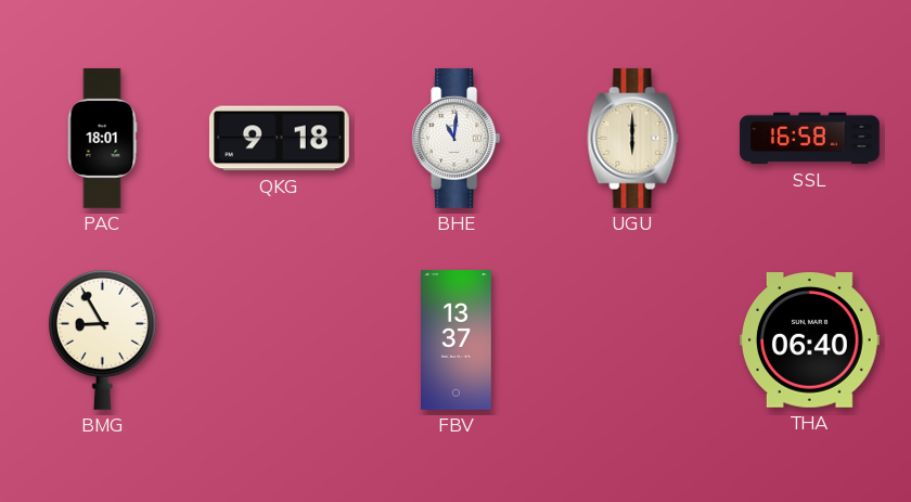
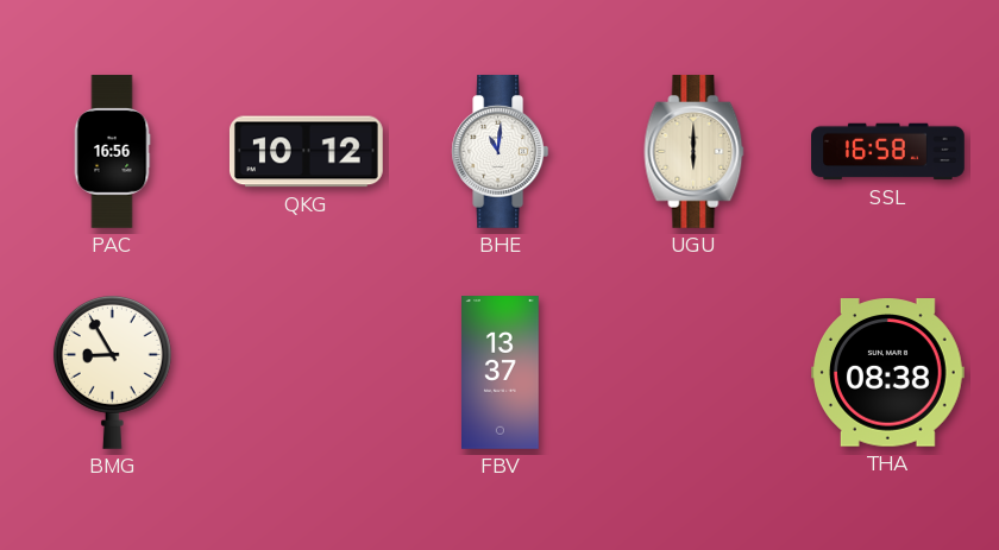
PAC: 18:01 -> 16:56 (112, 152)
QKG: 9:18 -> 10:12 (307, 152)
THA: 06:40 -> 08:38 (888, 373)
